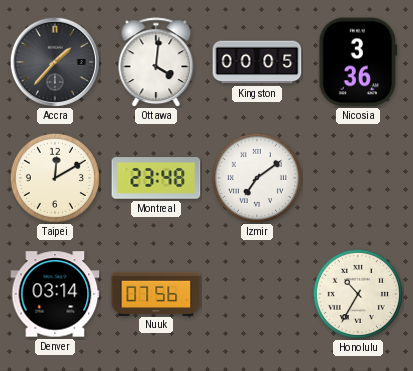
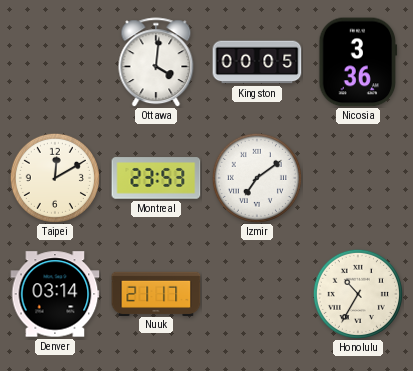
Accra: 1:37 -> none (55, 62)
Montreal: 23:48 -> 23:53 (156, 178)
Nuuk: 07:56 -> 21:17 (156, 293)
